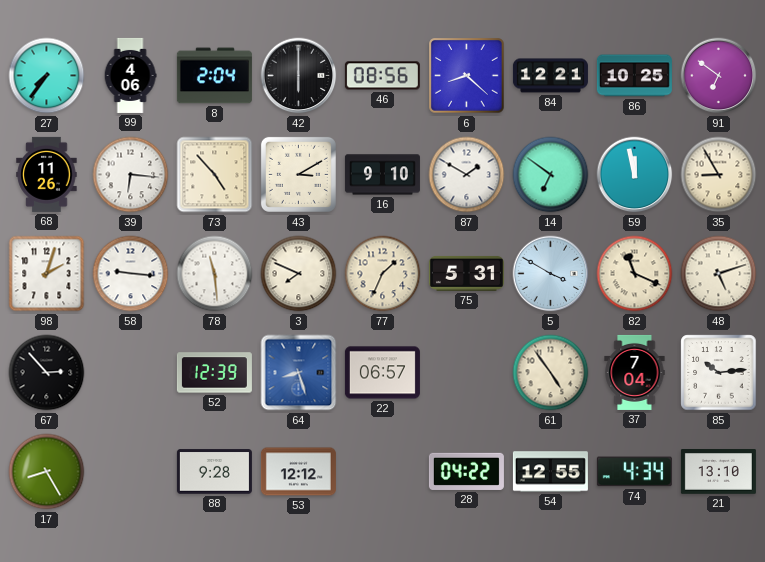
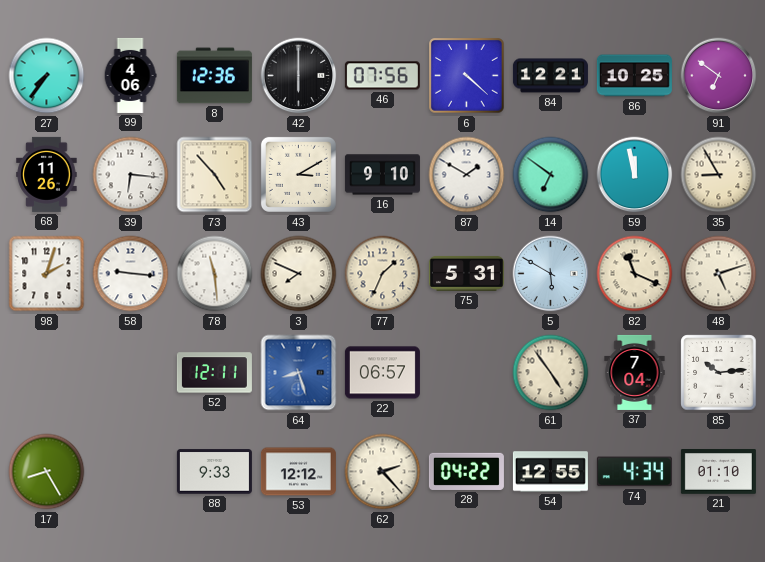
8: 2:04 -> 12:36 (214, 76)
46: 08:56 -> 07:56 (382, 76)
6: 8:22 -> 4:22 (467, 76)
5: 3:50 -> 5:50 (551, 274)
67: 2:53 -> none (47, 373)
52: 12:39 -> 12:11 (214, 373)
88: 9:28 -> 9:33 (214, 472)
62: none -> 2:23 (383, 472)
21: 13:10 -> 01:10 (718, 472)
